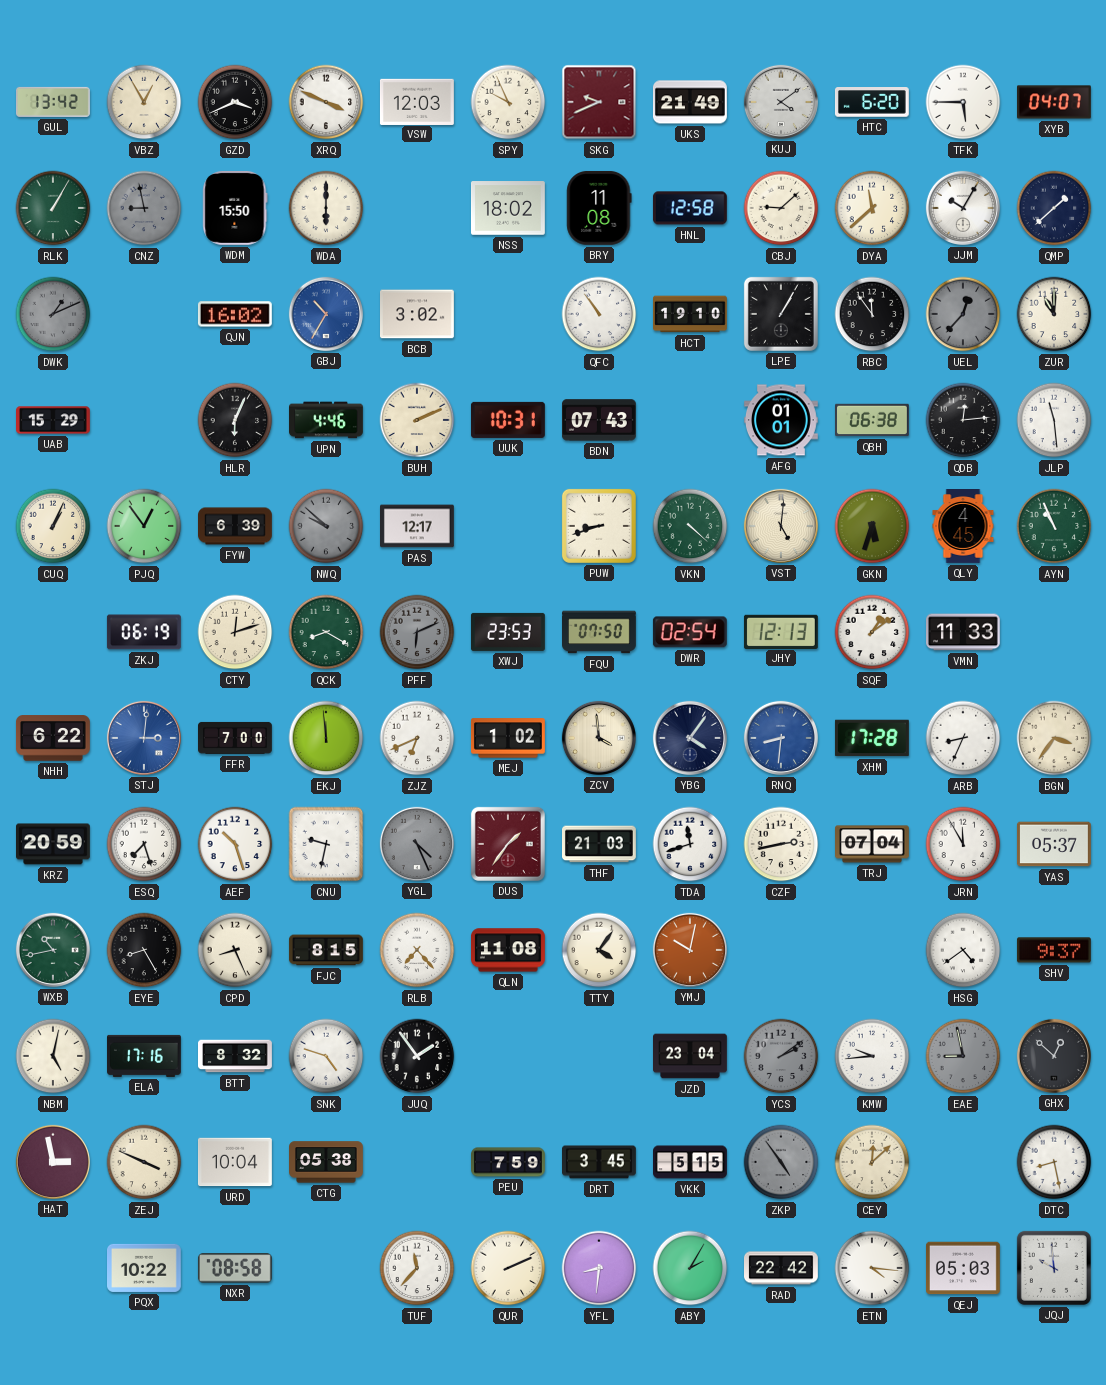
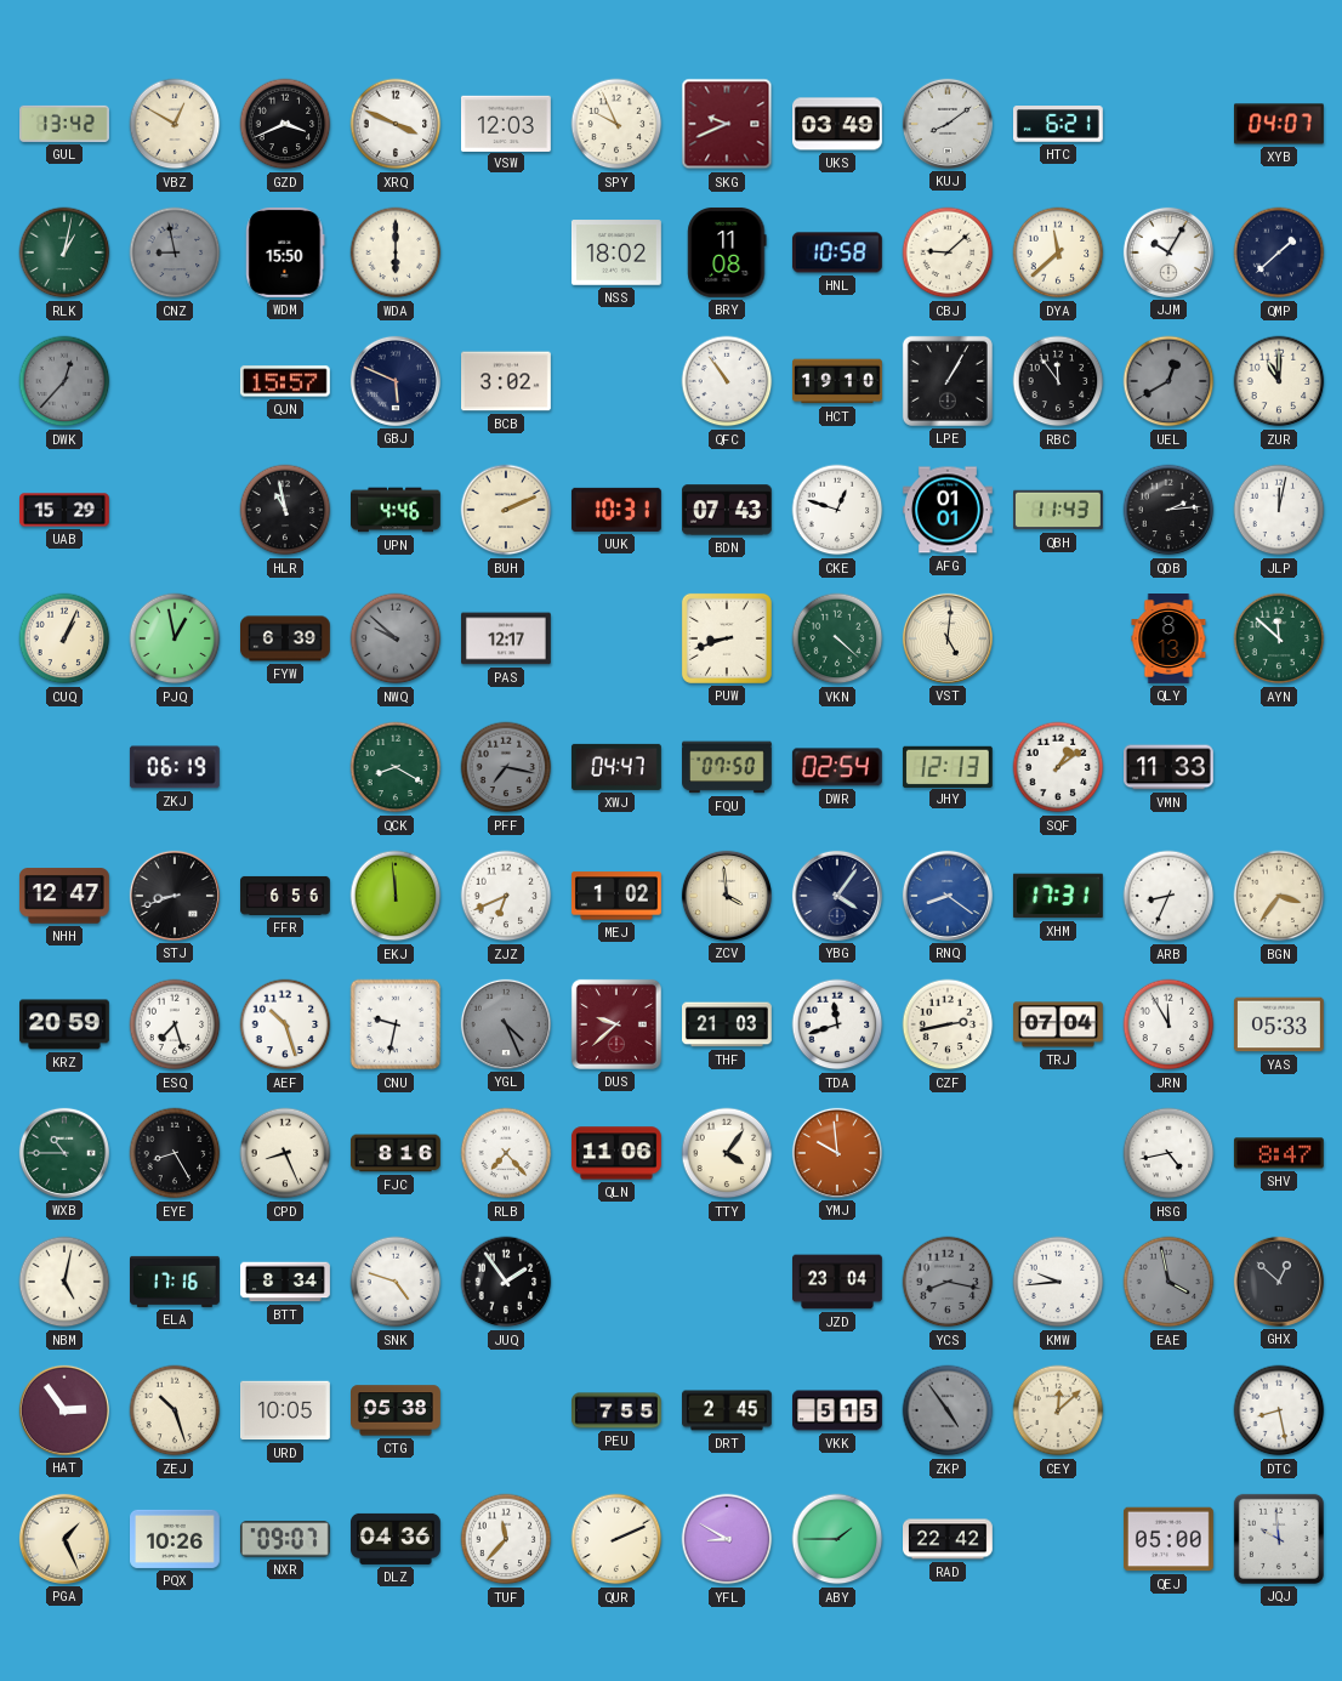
VBZ: 12:55 -> 12:50 (175, 124)
UKS: 21:49 -> 03:49 (837, 124)
KUJ: 4:09 -> 8:09 (948, 124)
HTC: 6:20 -> 6:21 (1058, 125)
TFK: 5:45 -> none (963, 102)
RLK: 1:05 -> 1:02 (64, 252)
HNL: 12:58 -> 10:58 (837, 252)
DWK: 1:11 -> 12:37 (64, 381)
QJN: 16:02 -> 15:57 (285, 381)
GBJ: 10:35 -> 5:49 (396, 381)
GBJ dial: blue -> navy (396, 381)
UEL: 12:37 -> 12:40 (1168, 381)
HLR: 6:04 -> 10:58 (285, 510)
CKE: none -> 12:48 (837, 510)
QBH: 06:38 -> 11:43 (1059, 510)
QDB: 12:14 -> 2:14 (1168, 510)
JLP: 11:29 -> 12:02 (1279, 510)
PJQ: 12:54 -> 12:58 (175, 638)
GKN: 5:33 -> none (872, 526)
QLY: 4:45 -> 8:13 (1168, 640)
AYN: 10:56 -> 11:52 (1279, 638)
CTY: 12:12 -> none (235, 632)
PFF: 6:11 -> 7:17 (506, 767)
XWJ: 23:53 -> 04:47 (616, 767)
NHH: 6:22 -> 12:47 (64, 896)
STJ: 3:01 -> 8:42 (175, 896)
STJ dial: blue -> black (175, 896)
FFR: 7:00 -> 6:56 (286, 896)
RNQ: 8:31 -> 8:21 (948, 896)
XHM: 17:28 -> 17:31 (1058, 896)
DUS: 1:36 -> 9:38 (616, 1024)
YAS: 05:37 -> 05:33 (1279, 1024)
WXB: 10:43 -> 10:45 (64, 1153)
FJC: 8:15 -> 8:16 (396, 1153)
QLN: 11:08 -> 11:06 (616, 1153)
YMJ: 10:02 -> 9:59 (837, 1153)
HSG: 4:39 -> 4:43 (1168, 1153)
SHV: 9:37 -> 8:47 (1279, 1153)
BTT: 8:32 -> 8:34 (286, 1282)
YCS: 2:09 -> 8:17 (948, 1282)
EAE: 8:58 -> 3:58 (1168, 1282)
HAT: 2:58 -> 2:54 (64, 1410)
ZEJ: 3:49 -> 10:27 (175, 1410)
URD: 10:04 -> 10:05 (286, 1410)
PEU: 7:59 -> 7:55 (618, 1410)
DRT: 3:45 -> 2:45 (728, 1410)
PGA: none -> 1:26 (64, 1539)
PQX: 10:22 -> 10:26 (176, 1539)
NXR: 08:58 -> 09:07 (285, 1539)
DLZ: none -> 04:36 (397, 1539)
YFL: 8:31 -> 8:50 (727, 1539)
ABY: 2:05 -> 1:45 (837, 1539)
ETN: 4:16 -> none (872, 1268)
QEJ: 05:03 -> 05:00 (1170, 1539)
